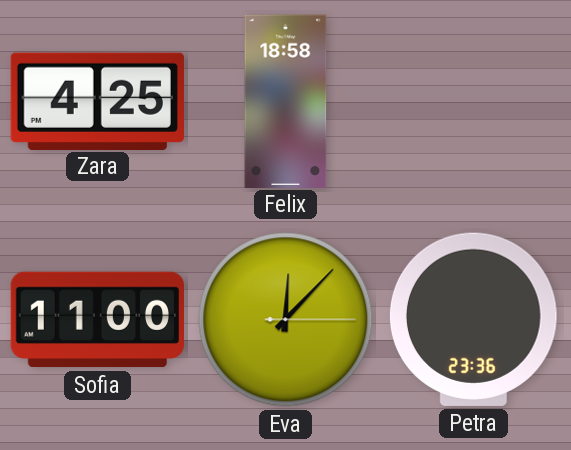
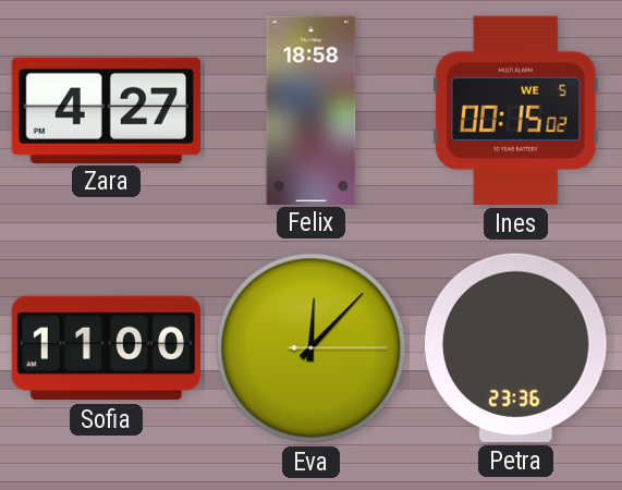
Zara: 4:25 -> 4:27 (106, 110)
Ines: none -> 00:15 (515, 110)
